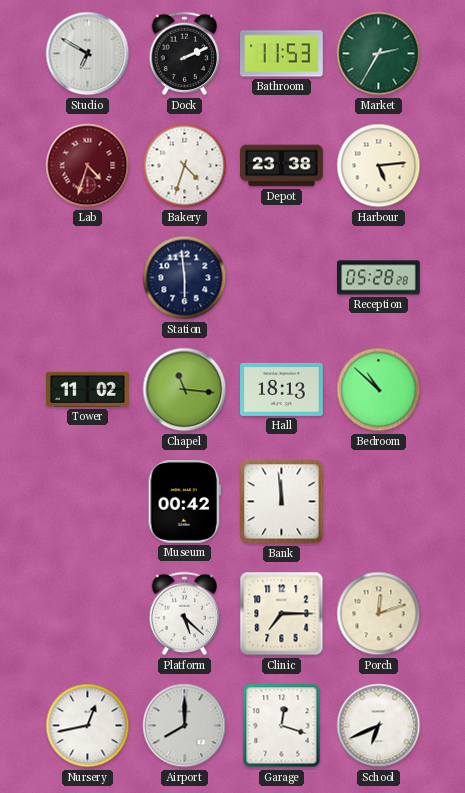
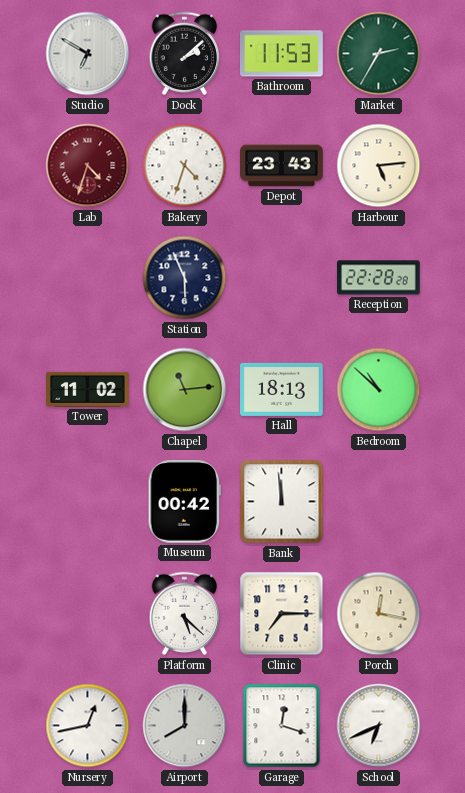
Dock: 2:11 -> 2:08 (185, 54)
Depot: 23:38 -> 23:43 (282, 166)
Station: 5:59 -> 5:56 (185, 278)
Reception: 05:28 -> 22:28 (379, 278)
Chapel: 11:16 -> 11:14 (185, 390)
Porch: 12:12 -> 12:17 (379, 614)
